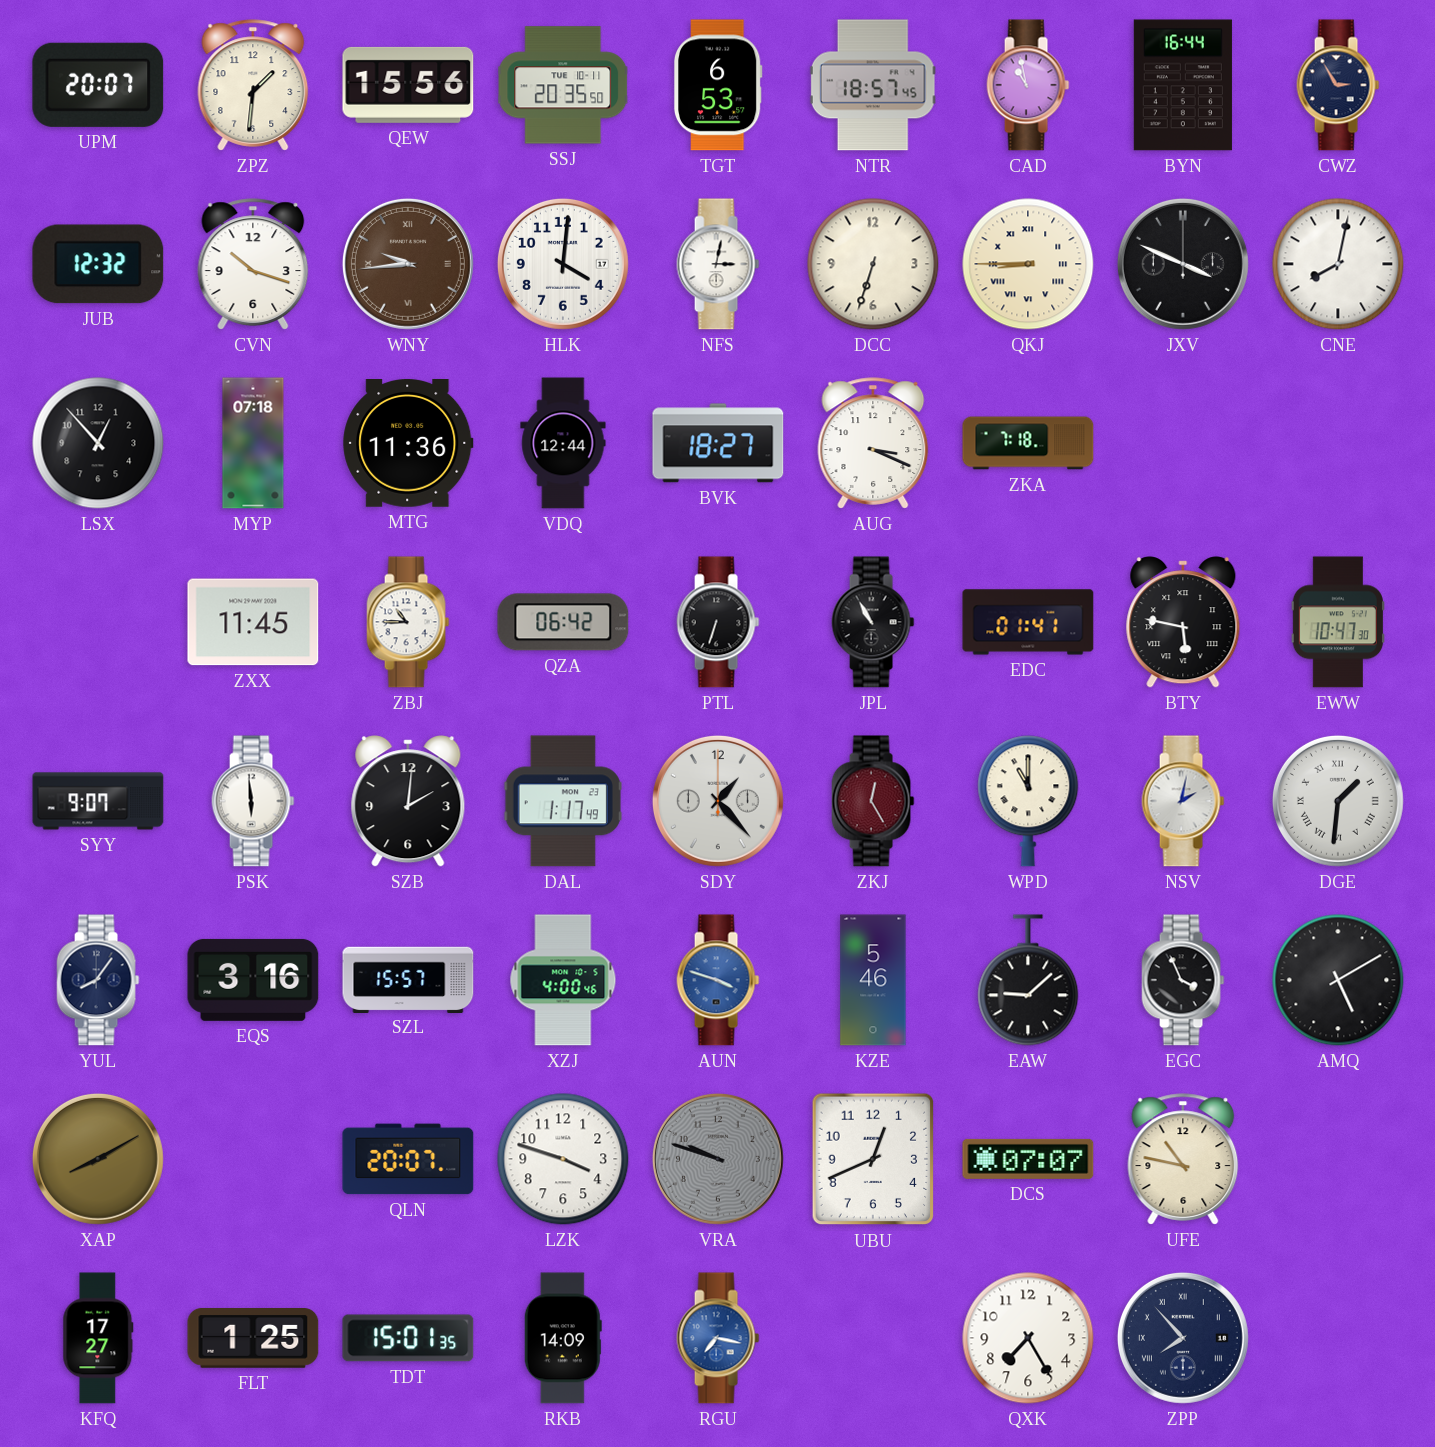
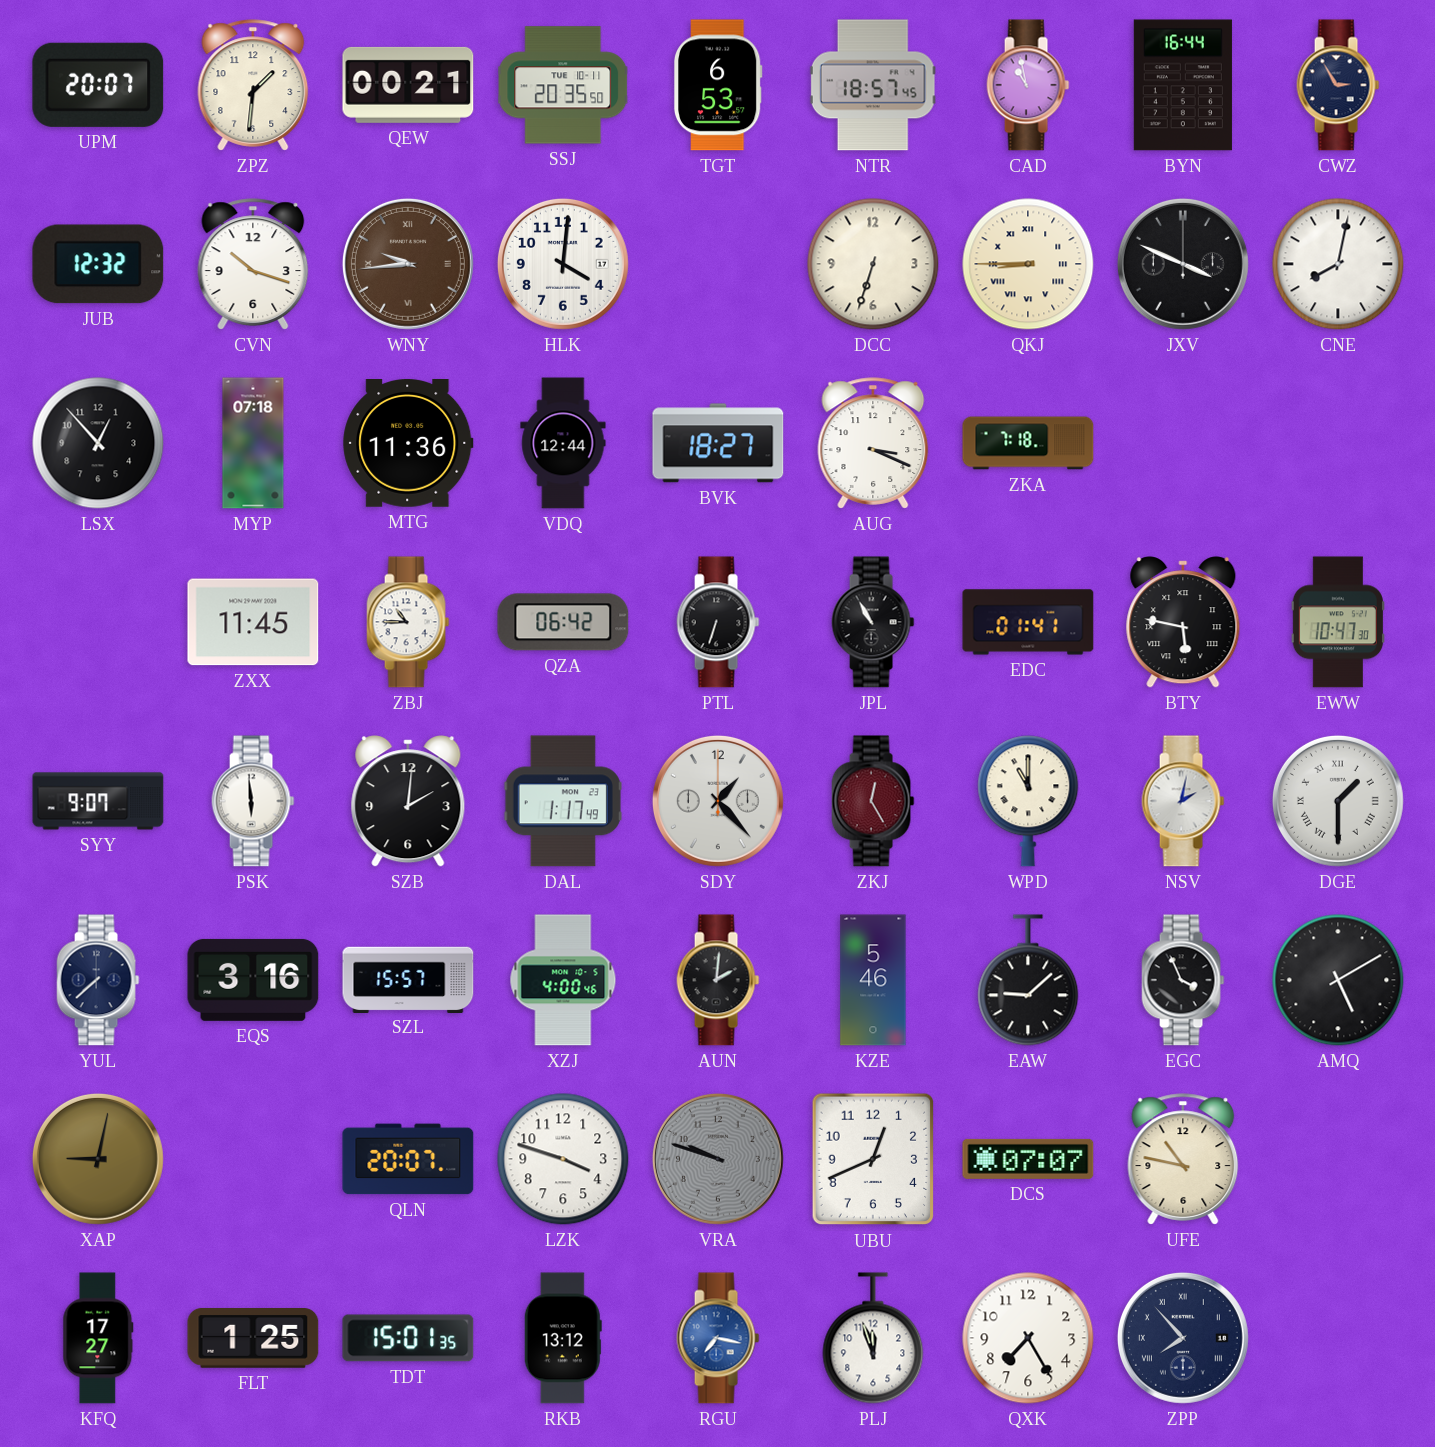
QEW: 15:56 -> 00:21 (408, 85)
NFS: 3:02 -> none (718, 264)
DGE: 1:31 -> 1:30 (1338, 801)
YUL: 8:06 -> 7:38 (98, 980)
AUN: 3:48 -> 2:01 (718, 980)
AUN dial: blue -> black (718, 980)
XAP: 8:10 -> 9:02 (98, 1159)
RKB: 14:09 -> 13:12 (563, 1338)
PLJ: none -> 11:57 (873, 1338)
